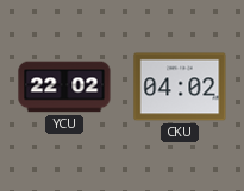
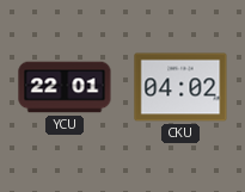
YCU: 22:02 -> 22:01 (65, 87)
